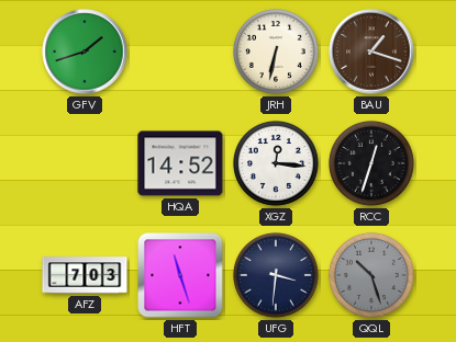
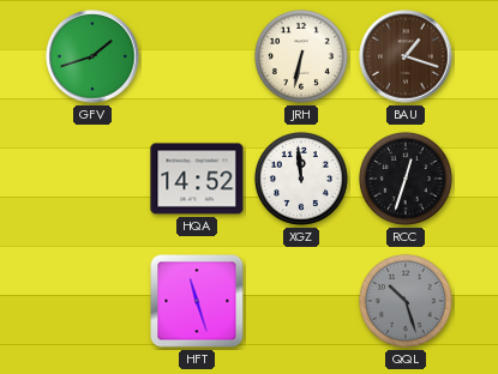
XGZ: 12:16 -> 11:59 (301, 179)
AFZ: 7:03 -> none (85, 275)
UFG: 3:31 -> none (276, 275)
